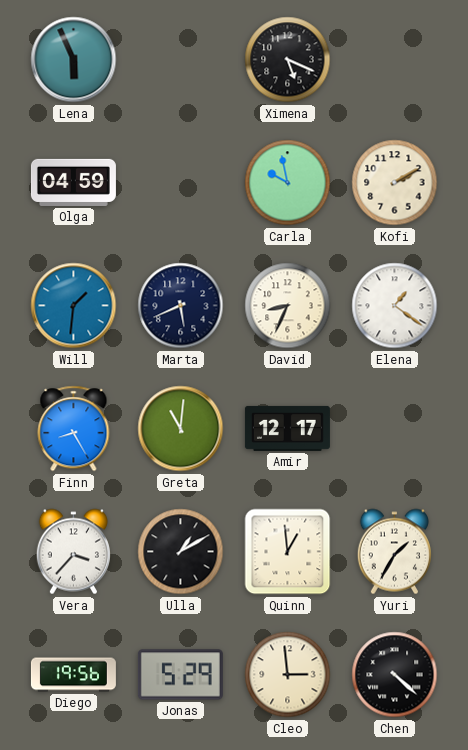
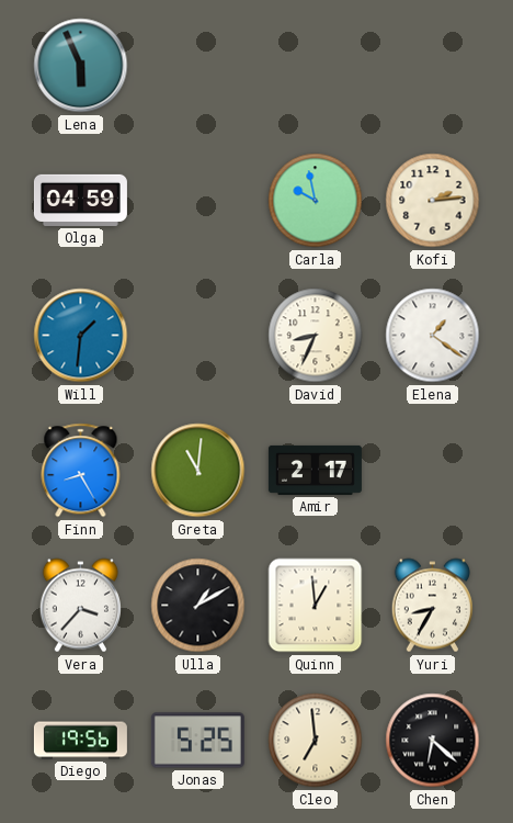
Ximena: 5:19 -> none (288, 60)
Kofi: 2:10 -> 2:14 (433, 201)
Marta: 5:41 -> none (181, 306)
Amir: 12:17 -> 2:17 (315, 470)
Yuri: 1:35 -> 8:35 (432, 606)
Jonas: 5:29 -> 5:25 (197, 741)
Cleo: 2:59 -> 6:59 (316, 741)
Chen: 4:22 -> 6:22 (433, 741)
